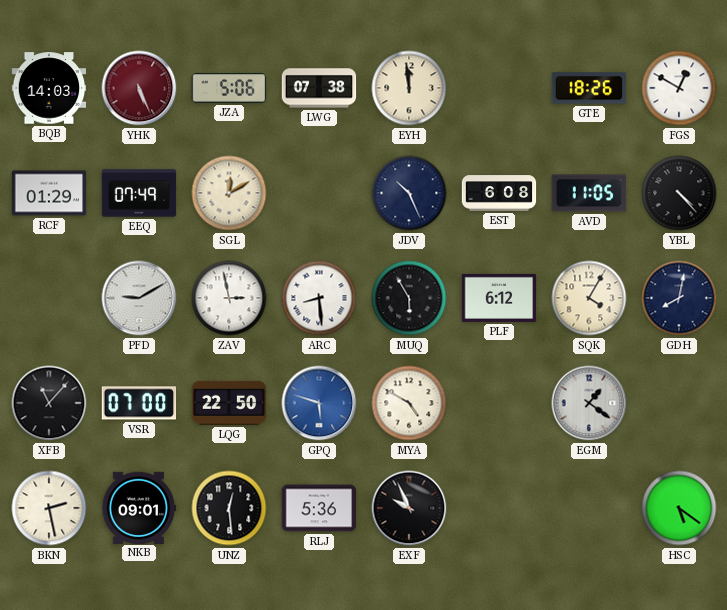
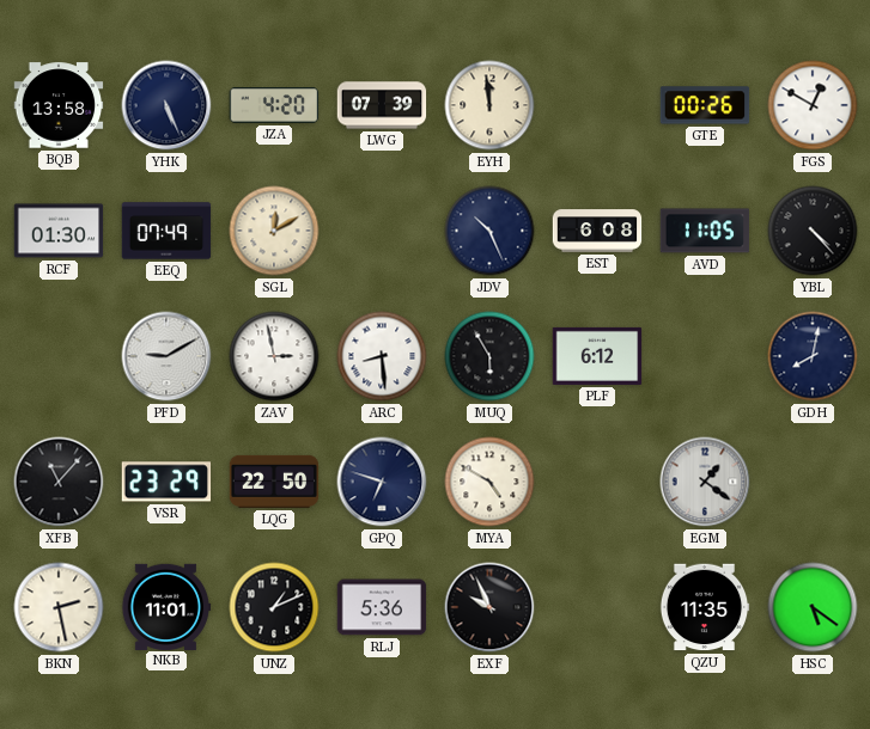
BQB: 14:03 -> 13:58 (59, 105)
YHK dial: burgundy -> navy (166, 105)
JZA: 5:06 -> 4:20 (274, 105)
LWG: 07:38 -> 07:39 (382, 105)
GTE: 18:26 -> 00:26 (705, 105)
RCF: 01:29 -> 01:30 (59, 231)
SQK: 4:05 -> none (589, 298)
VSR: 07:00 -> 23:29 (166, 482)
GPQ: 5:48 -> 6:48 (382, 482)
GPQ dial: blue -> navy (382, 482)
NKB: 09:01 -> 11:01 (166, 606)
UNZ: 12:29 -> 1:11 (274, 607)
QZU: none -> 11:35 (705, 607)
